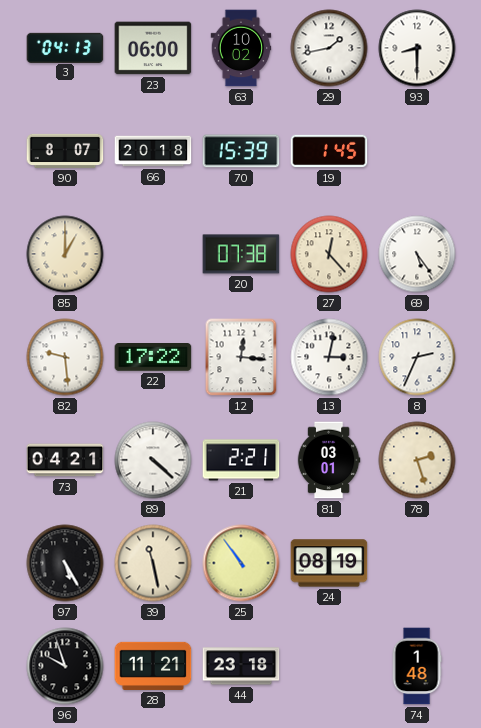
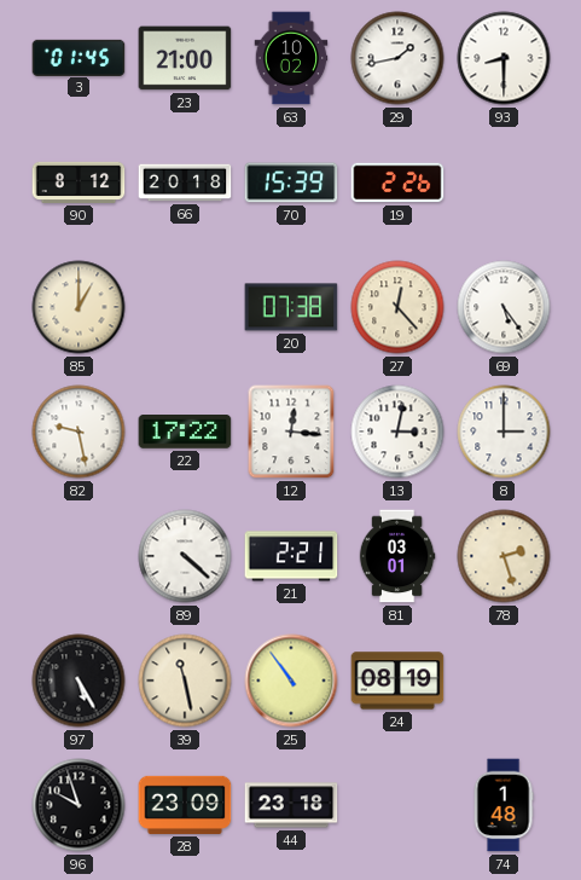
3: 04:13 -> 01:45 (79, 57)
23: 06:00 -> 21:00 (185, 58)
90: 8:07 -> 8:12 (79, 183)
19: 1:45 -> 2:26 (397, 183)
82: 9:29 -> 9:28 (79, 432)
8: 2:34 -> 3:00 (504, 432)
73: 04:21 -> none (65, 460)
28: 11:21 -> 23:09 (185, 805)
